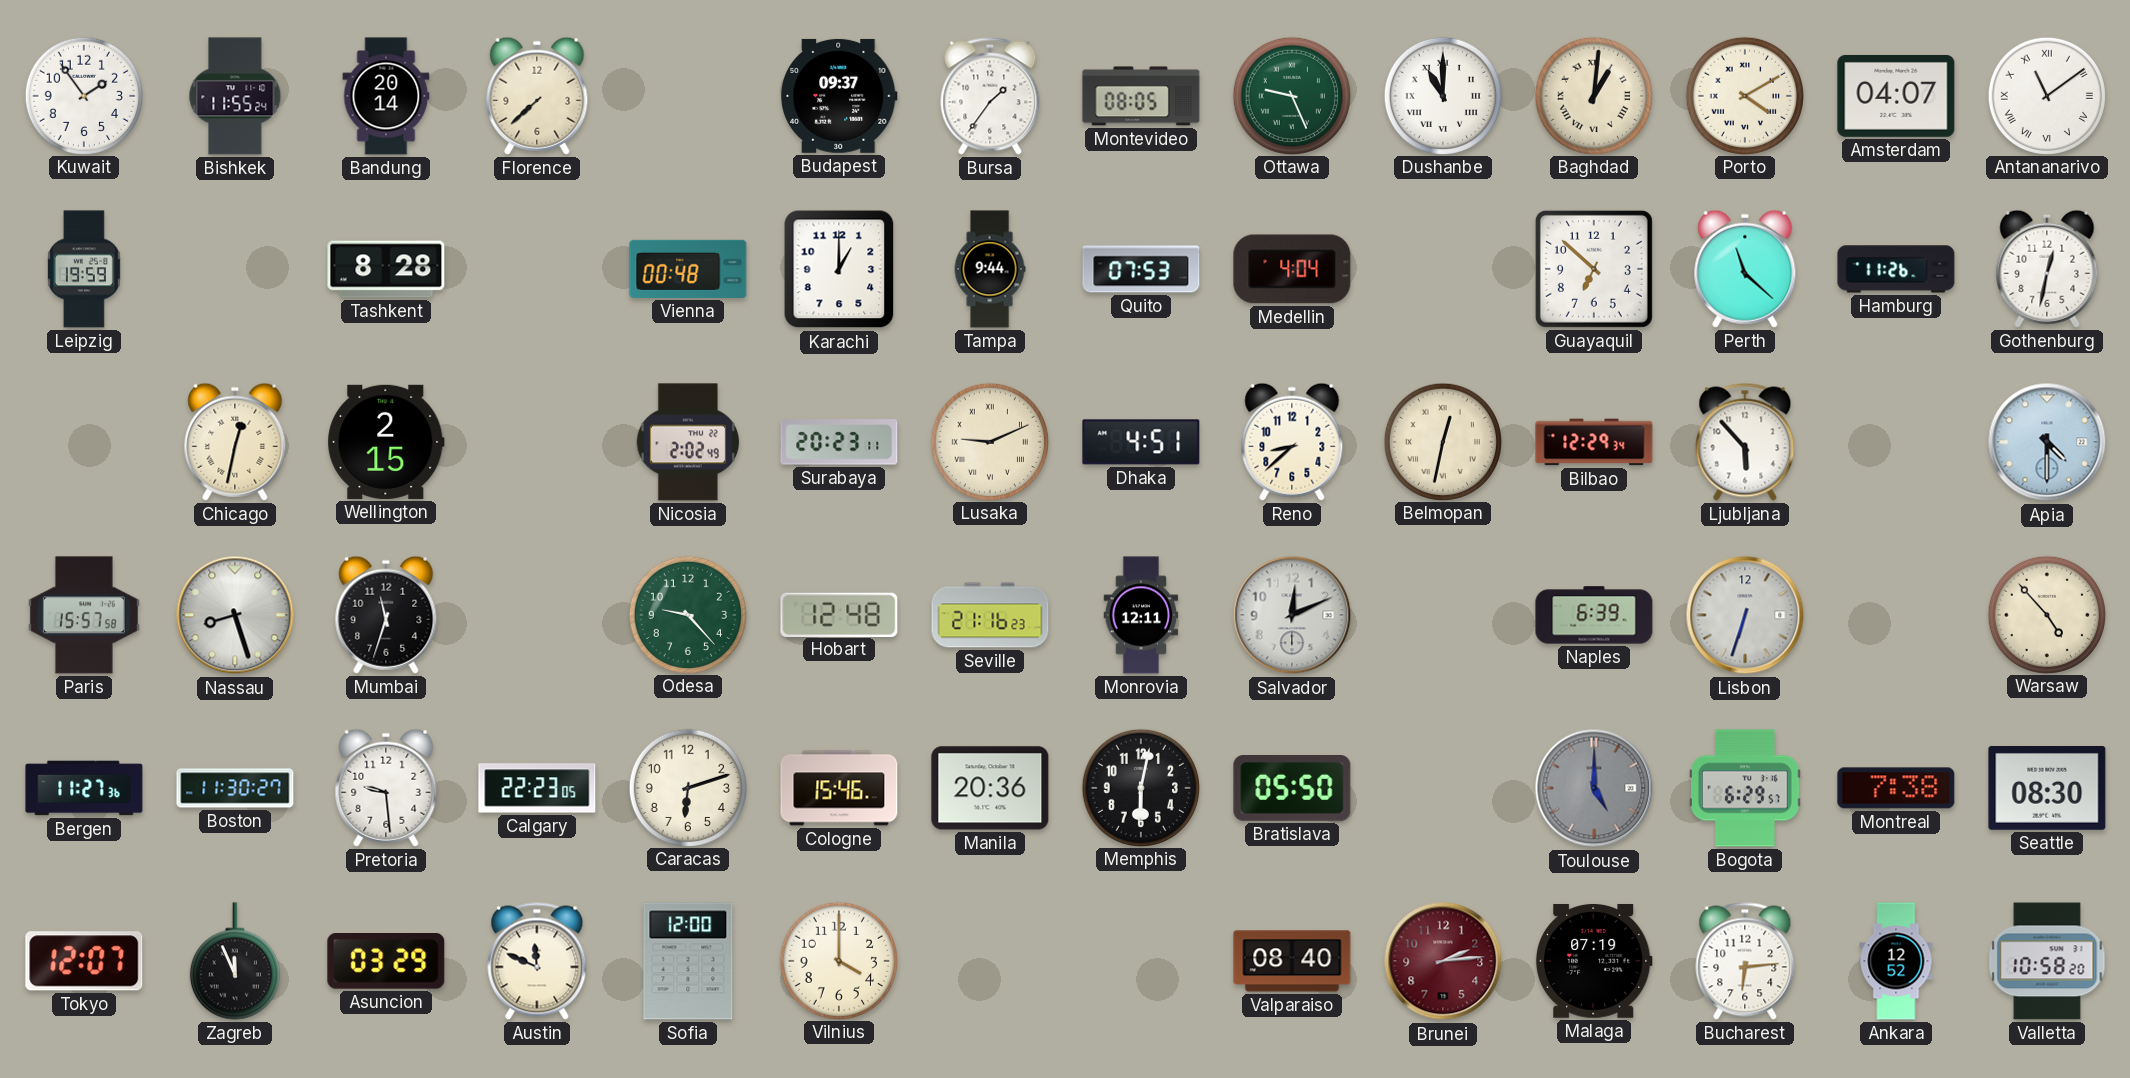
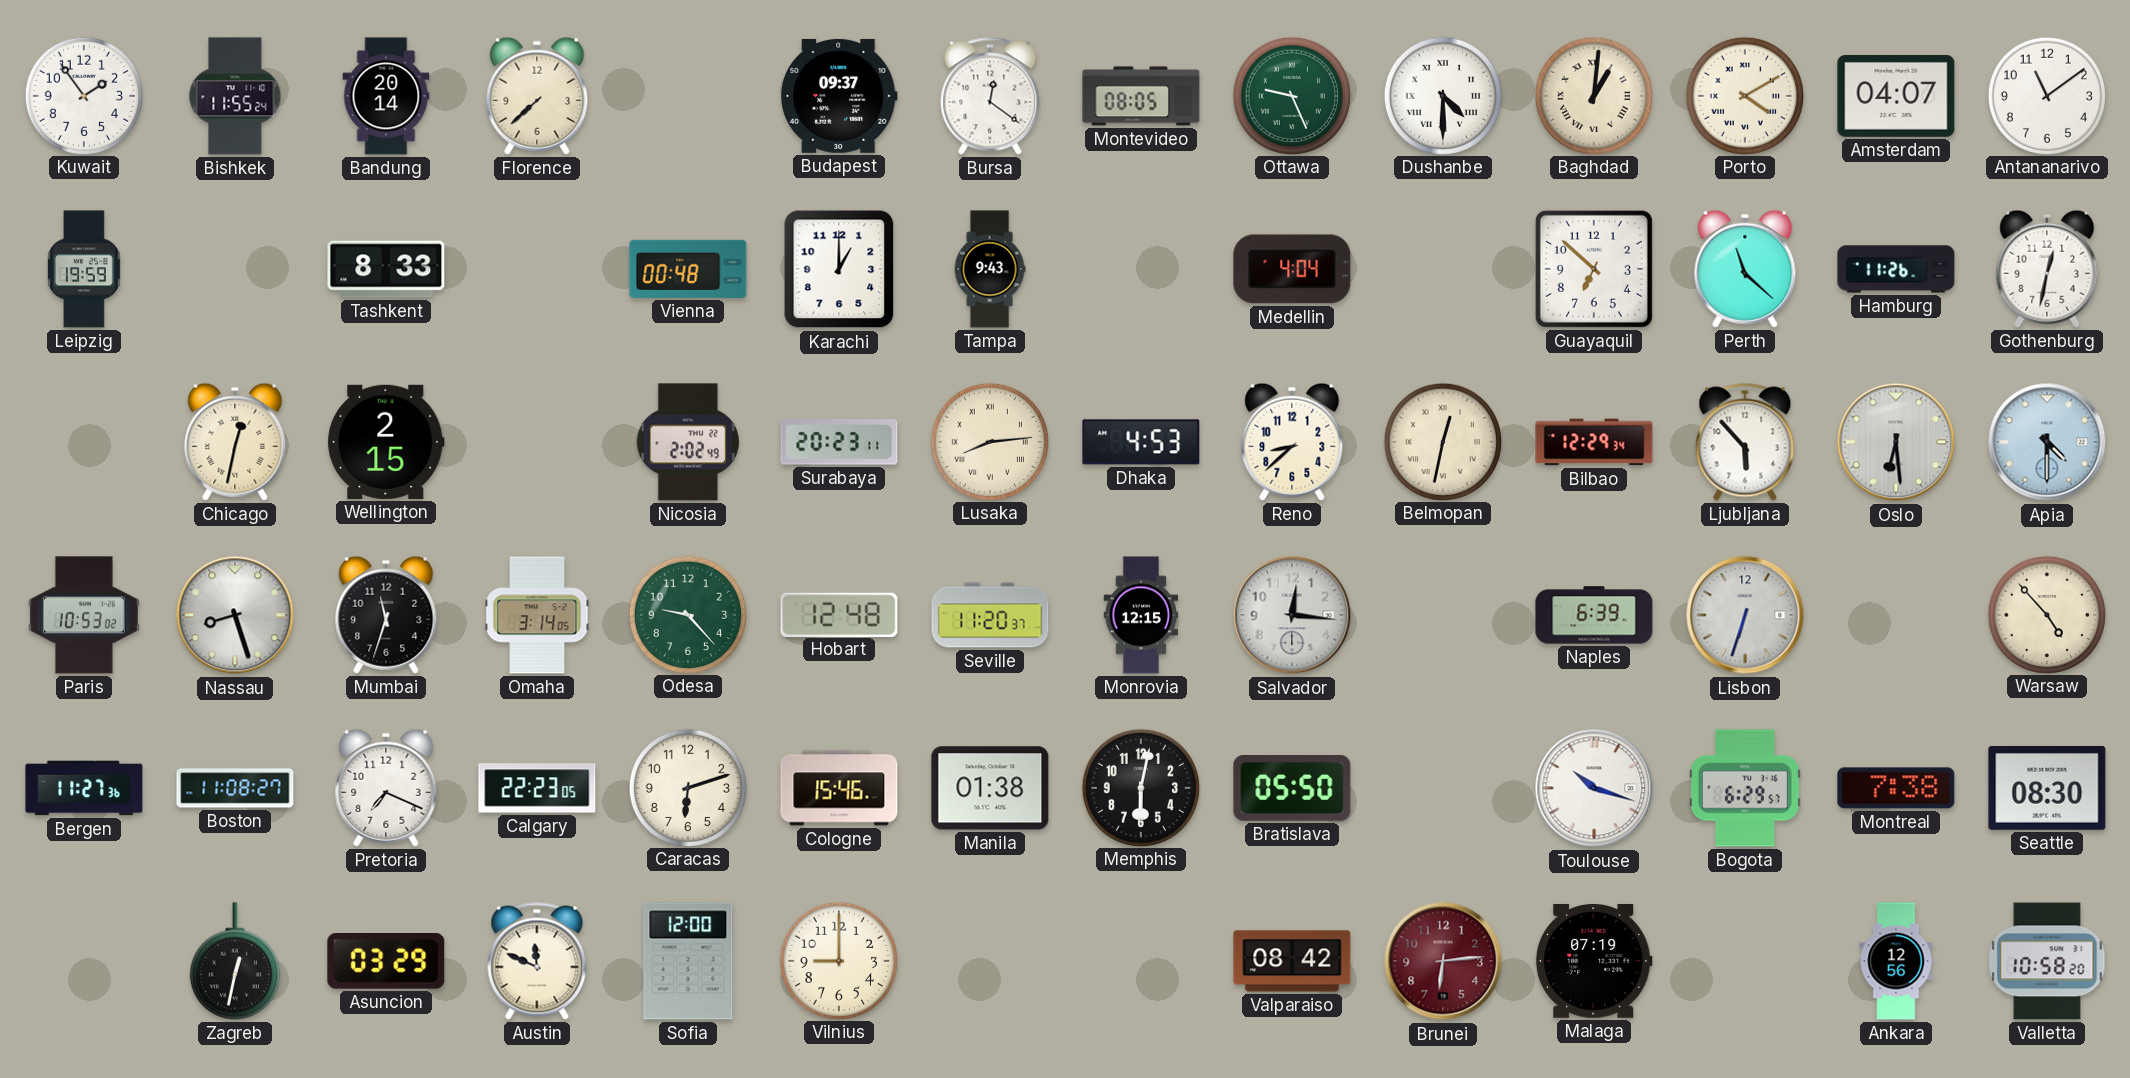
Bursa: 1:36 -> 12:21 (990, 96)
Dushanbe: 11:00 -> 4:30 (1442, 95)
Antananarivo numerals: Roman -> Arabic (2046, 95)
Tashkent: 8:28 -> 8:33 (386, 269)
Tampa: 9:44 -> 9:43 (990, 269)
Quito: 07:53 -> none (1141, 269)
Lusaka: 9:11 -> 8:14 (989, 441)
Dhaka: 4:51 -> 4:53 (1141, 442)
Oslo: none -> 6:29 (1896, 442)
Paris: 15:57 -> 10:53 (84, 615)
Omaha: none -> 3:14 (537, 615)
Seville: 21:16 -> 11:20 (990, 615)
Monrovia: 12:11 -> 12:15 (1141, 615)
Salvador: 12:11 -> 12:16 (1292, 615)
Boston: 11:30 -> 11:08 (235, 788)
Pretoria: 9:29 -> 7:19 (386, 788)
Manila: 20:36 -> 01:38 (990, 788)
Toulouse: 5:00 -> 10:18 (1594, 788)
Toulouse dial: grey -> white (1594, 788)
Tokyo: 12:07 -> none (84, 961)
Zagreb: 11:56 -> 12:32 (235, 961)
Vilnius: 4:00 -> 9:00 (838, 960)
Valparaiso: 08:40 -> 08:42 (1292, 961)
Brunei: 2:14 -> 6:14 (1443, 961)
Bucharest: 6:14 -> none (1745, 961)
Ankara: 12:52 -> 12:56 (1896, 961)
